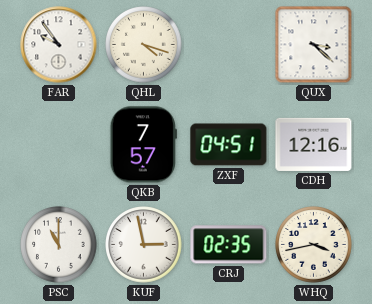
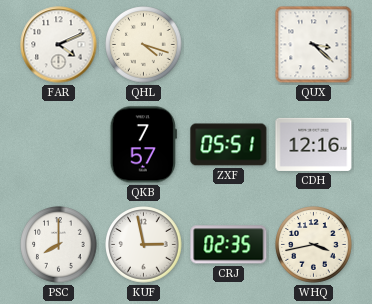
FAR: 9:54 -> 4:11 (59, 45)
ZXF: 04:51 -> 05:51 (229, 145)
PSC: 11:00 -> 8:00 (59, 245)
